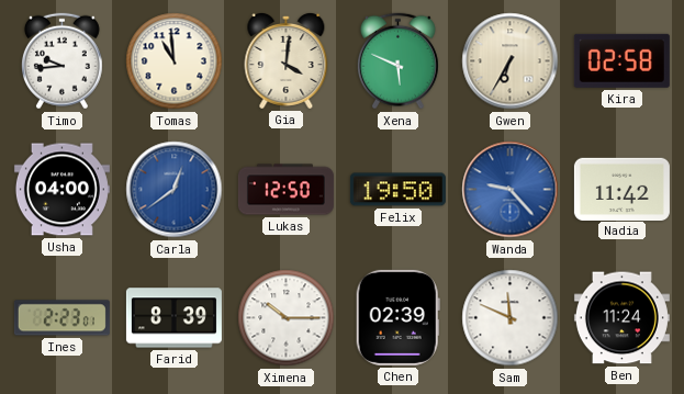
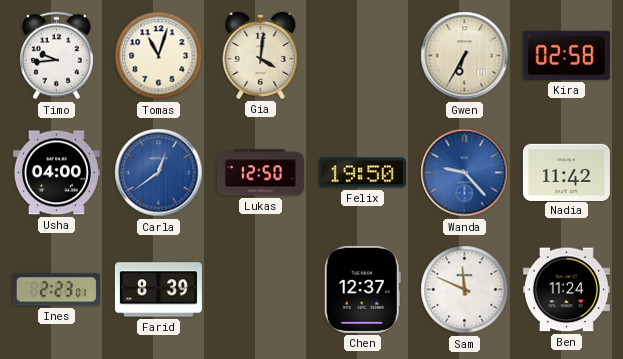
Tomas: 10:59 -> 11:03 (159, 56)
Xena: 5:49 -> none (397, 61)
Ximena: 10:15 -> none (287, 318)
Chen: 02:39 -> 12:37 (362, 289)
